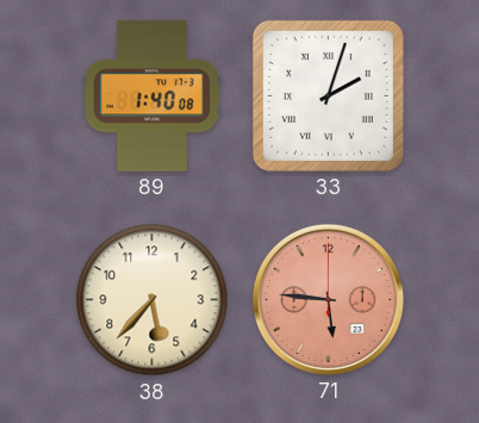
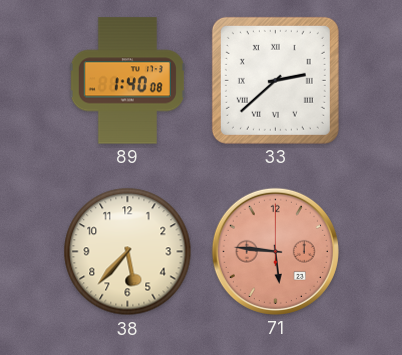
33: 2:03 -> 2:38 (275, 80)
